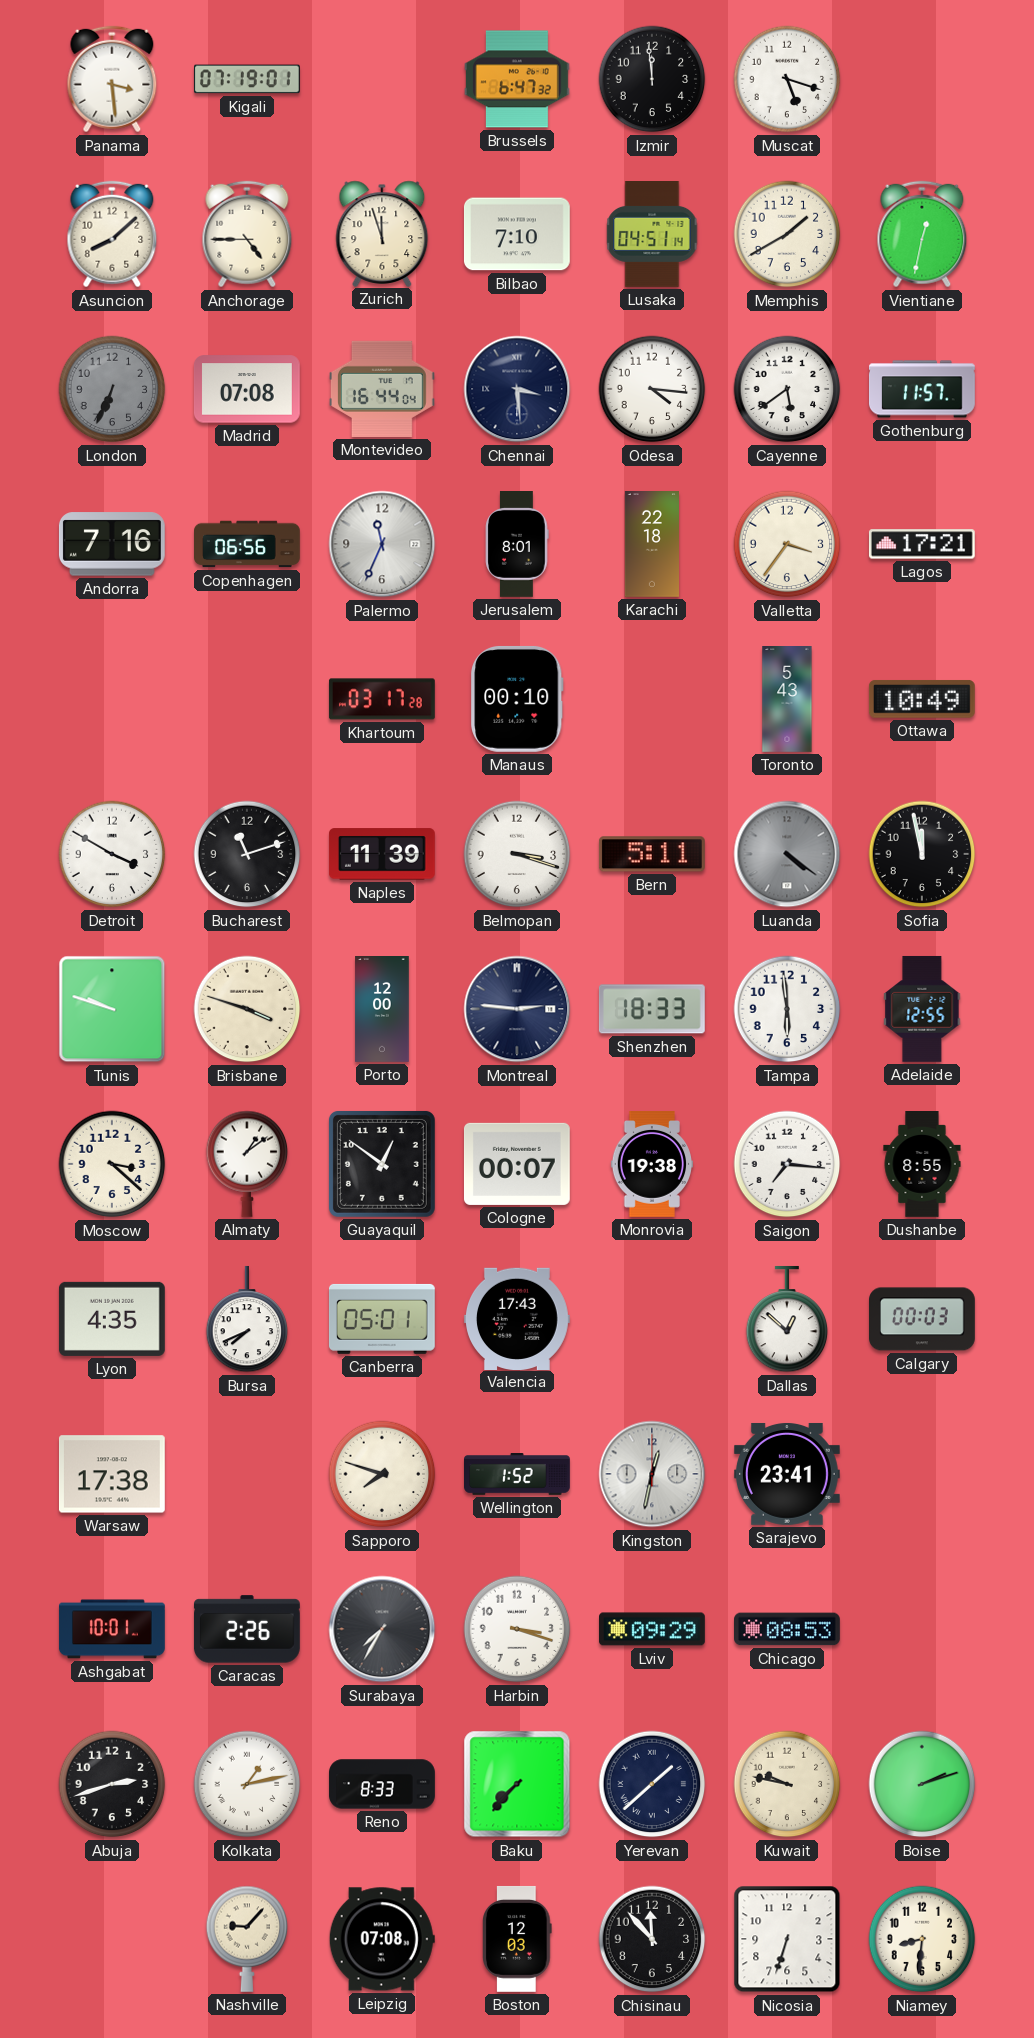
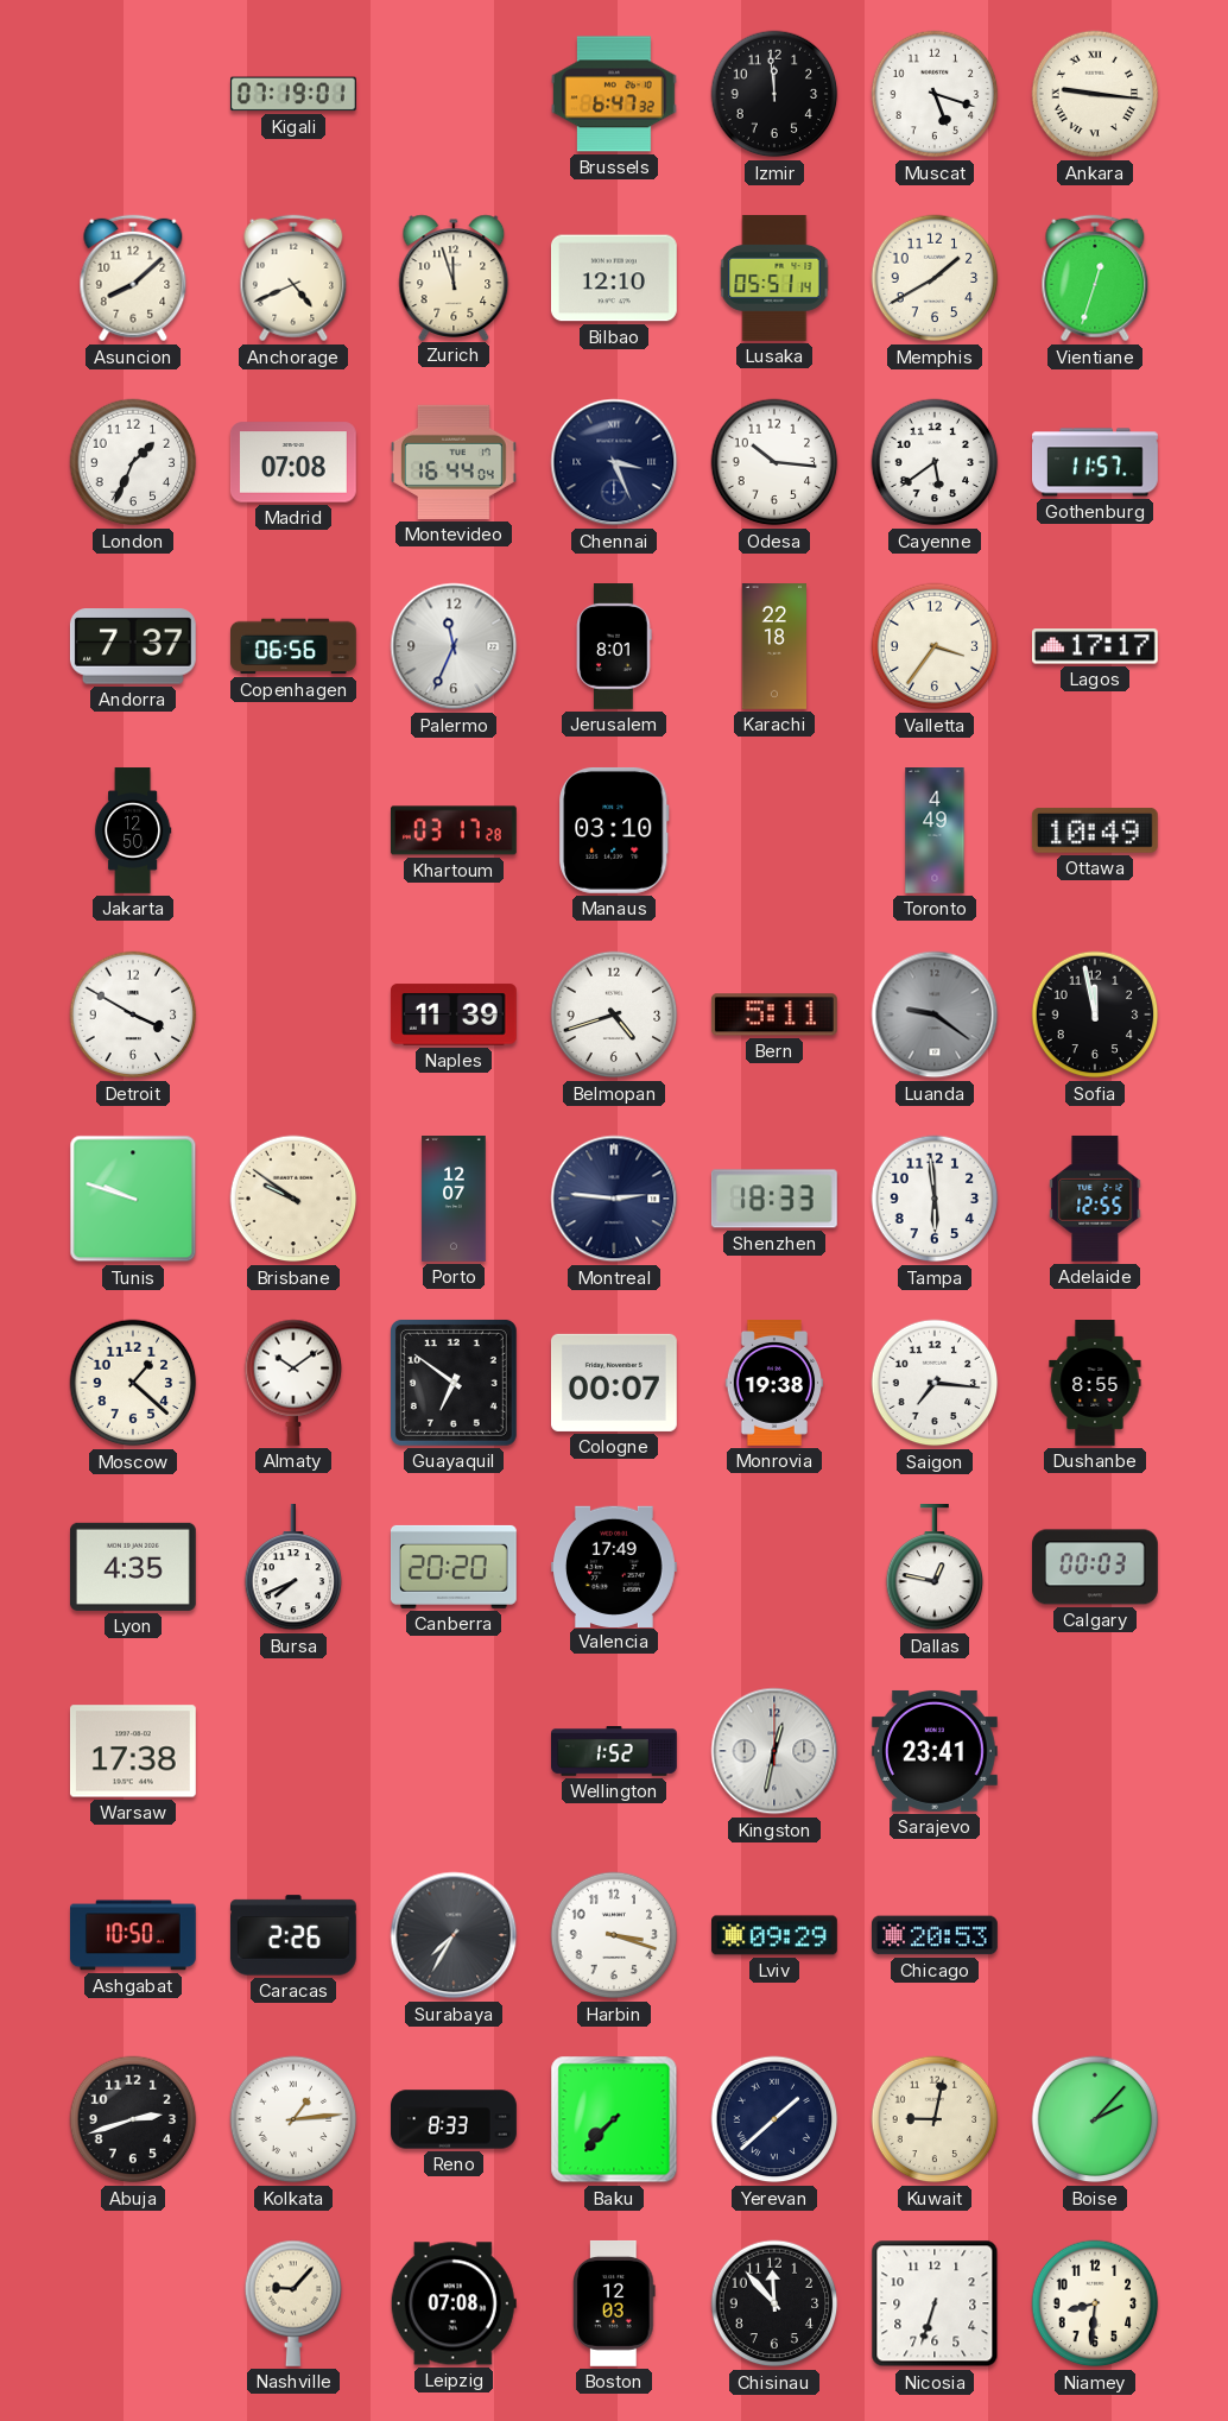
Panama: 3:29 -> none (112, 79)
Ankara: none -> 9:16 (1095, 94)
Anchorage: 4:45 -> 4:41 (293, 278)
Bilbao: 7:10 -> 12:10 (614, 278)
Lusaka: 04:51 -> 05:51 (774, 279)
Vientiane: 12:32 -> 12:33 (1095, 278)
London: 6:34 -> 1:34 (133, 462)
London dial: grey -> white (133, 462)
Chennai: 3:29 -> 3:26 (614, 462)
Odesa: 4:16 -> 10:16 (774, 462)
Andorra: 7:16 -> 7:37 (133, 646)
Lagos: 17:21 -> 17:17 (1095, 646)
Jakarta: none -> 12:50 (133, 830)
Manaus: 00:10 -> 03:10 (614, 830)
Toronto: 5:43 -> 4:49 (935, 832)
Bucharest: 11:12 -> none (247, 854)
Belmopan: 3:18 -> 4:42 (614, 1014)
Luanda: 4:21 -> 9:21 (935, 1014)
Brisbane: 3:48 -> 9:51 (293, 1199)
Porto: 12:00 -> 12:07 (454, 1200)
Moscow: 3:22 -> 1:22 (133, 1383)
Almaty: 1:09 -> 10:09 (293, 1383)
Guayaquil: 12:51 -> 6:51 (454, 1383)
Canberra: 05:01 -> 20:20 (454, 1567)
Valencia: 17:43 -> 17:49 (614, 1566)
Dallas: 12:52 -> 12:47 (935, 1567)
Sapporo: 7:48 -> none (382, 1474)
Ashgabat: 10:01 -> 10:50 (133, 1935)
Chicago: 08:53 -> 20:53 (936, 1935)
Kolkata: 1:13 -> 1:14 (293, 2119)
Kuwait: 9:47 -> 9:02 (935, 2119)
Boise: 2:12 -> 2:07 (1095, 2119)
